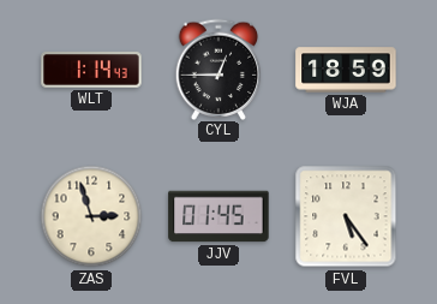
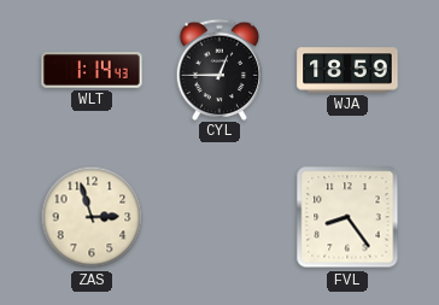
JJV: 01:45 -> none (218, 216)
FVL: 5:24 -> 8:24 (347, 217)
